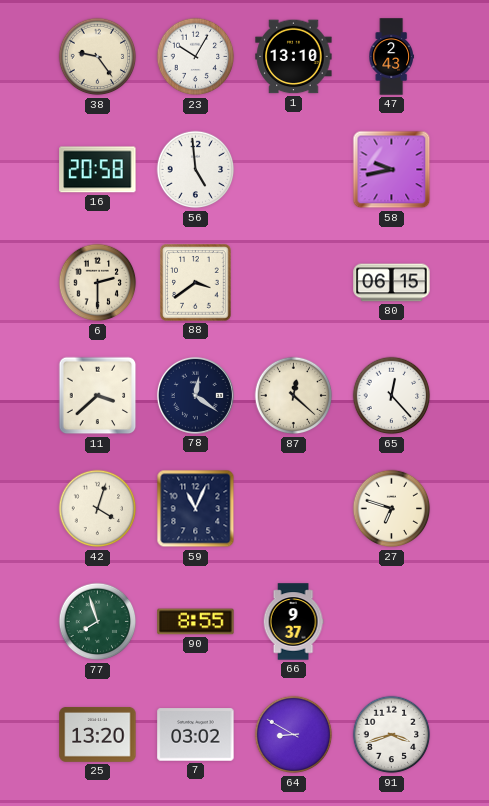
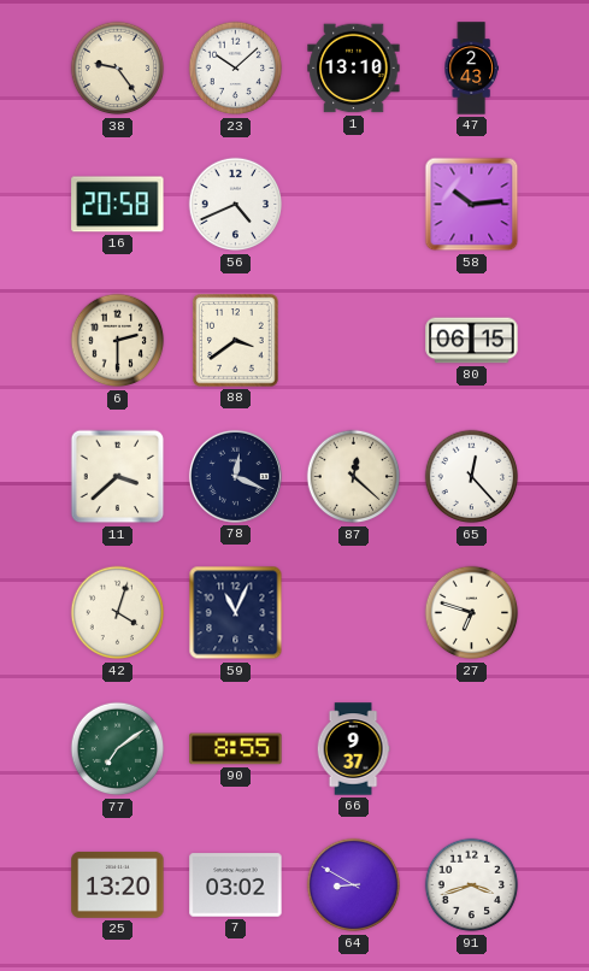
23: 10:05 -> 10:08 (236, 69)
56: 4:59 -> 4:41 (236, 205)
58: 9:43 -> 10:14 (472, 205)
78: 12:21 -> 12:19 (235, 476)
77: 7:57 -> 7:09 (118, 749)
